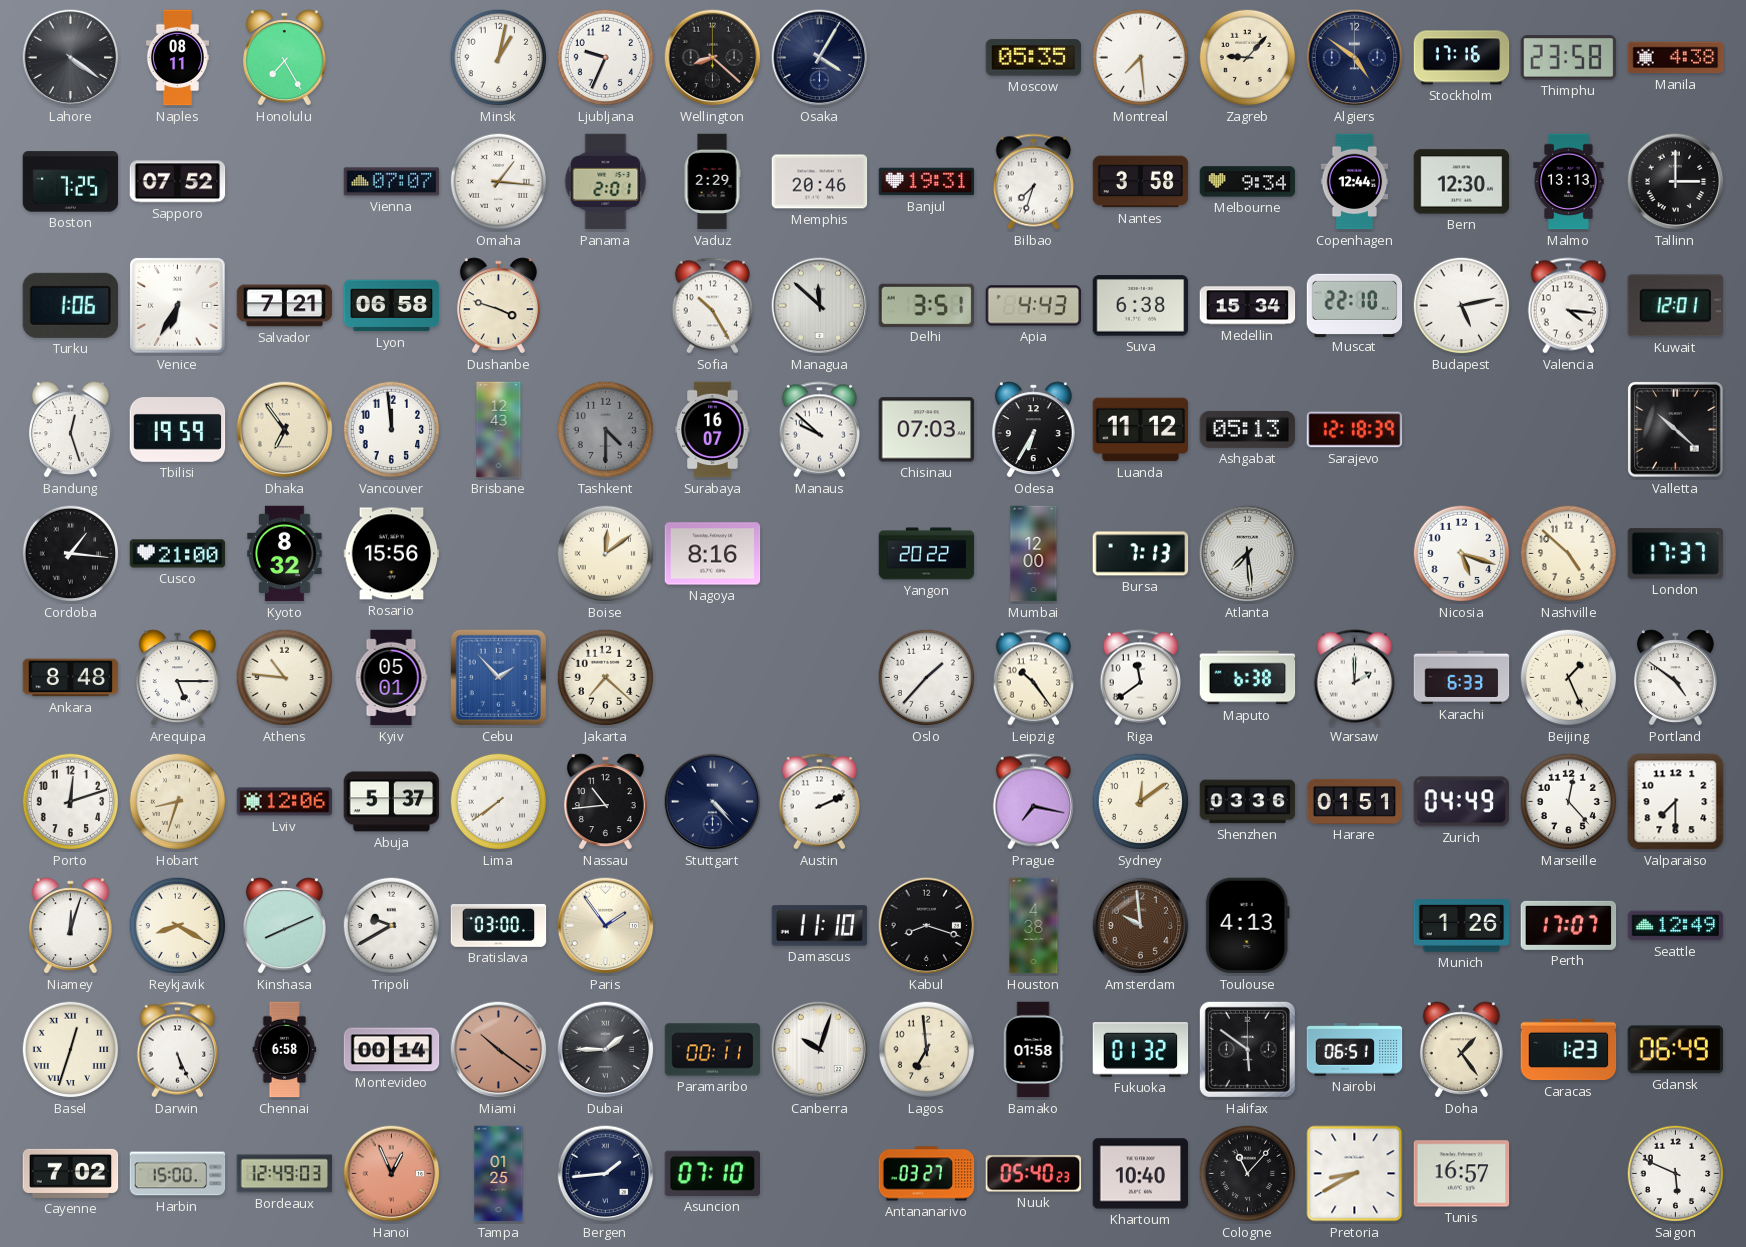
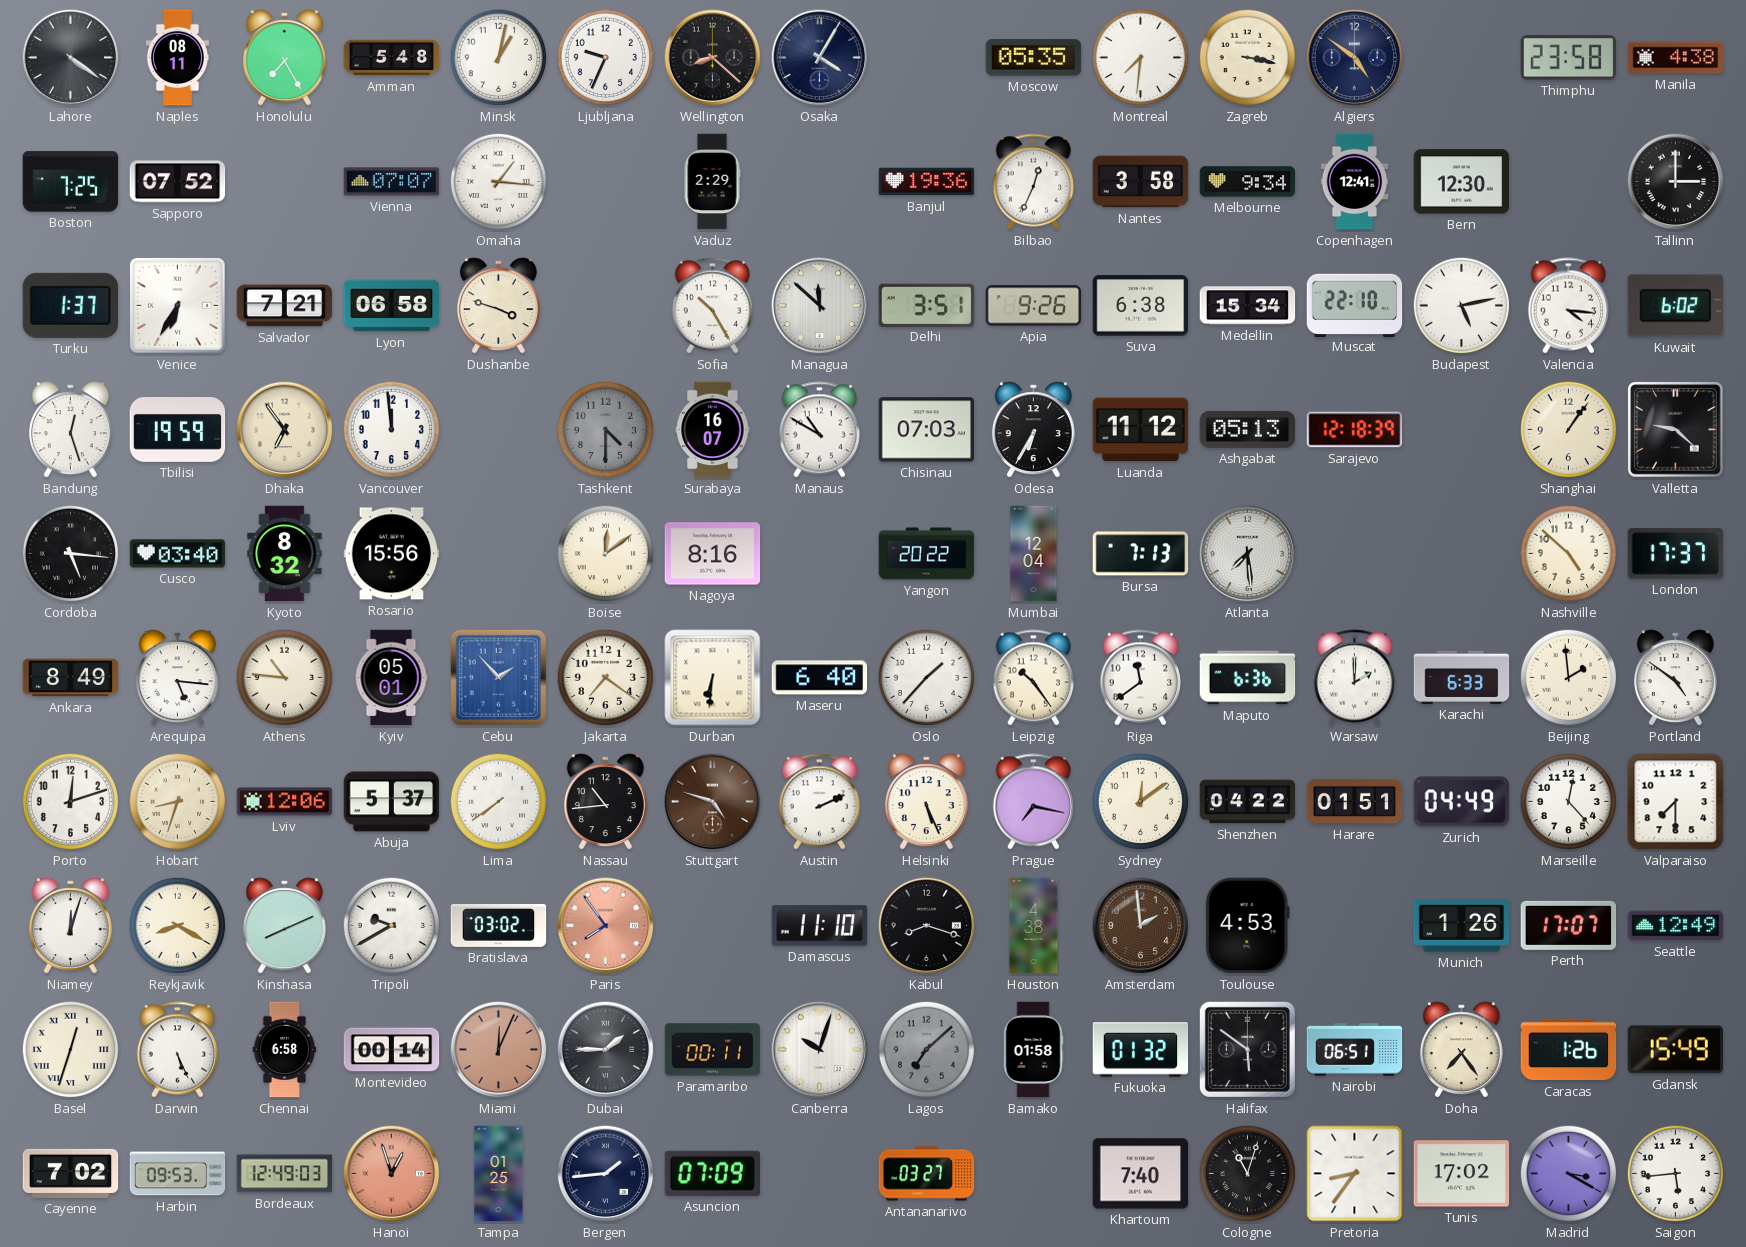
Amman: none -> 5:48 (392, 58)
Montreal: 7:29 -> 7:31 (1141, 58)
Zagreb: 9:07 -> 3:17 (1248, 58)
Stockholm: 17:16 -> none (1462, 58)
Panama: 2:01 -> none (606, 182)
Memphis: 20:46 -> none (820, 182)
Banjul: 19:31 -> 19:36 (927, 182)
Bilbao: 7:33 -> 12:34 (1034, 182)
Copenhagen: 12:44 -> 12:41 (1355, 182)
Malmo: 13:13 -> none (1569, 182)
Turku: 1:06 -> 1:37 (70, 305)
Apia: 4:43 -> 9:26 (1034, 306)
Kuwait: 12:01 -> 6:02 (1675, 306)
Brisbane: 12:43 -> none (499, 430)
Manaus: 9:52 -> 10:50 (820, 430)
Shanghai: none -> 1:06 (1569, 430)
Valletta: 10:22 -> 9:22 (1676, 430)
Cordoba: 1:16 -> 5:16 (71, 554)
Cusco: 21:00 -> 03:40 (178, 554)
Mumbai: 12:00 -> 12:04 (1034, 554)
Nicosia: 5:18 -> none (1462, 554)
Ankara: 8:48 -> 8:49 (71, 678)
Arequipa: 5:15 -> 5:16 (177, 678)
Jakarta: 7:22 -> 7:21 (606, 678)
Durban: none -> 6:31 (713, 678)
Maseru: none -> 6:40 (820, 678)
Maputo: 6:38 -> 6:36 (1248, 678)
Beijing: 1:26 -> 1:59 (1569, 678)
Stuttgart: 4:23 -> 4:48 (713, 802)
Stuttgart dial: navy -> brown (713, 802)
Helsinki: none -> 5:26 (926, 802)
Shenzhen: 03:36 -> 04:22 (1248, 802)
Bratislava: 03:00 -> 03:02 (499, 926)
Paris: 1:54 -> 7:54 (606, 926)
Paris dial: cream -> salmon (606, 926)
Amsterdam: 9:59 -> 1:59 (1141, 926)
Toulouse: 4:13 -> 4:53 (1247, 926)
Miami: 10:21 -> 12:04 (499, 1050)
Lagos: 6:59 -> 7:08 (927, 1050)
Lagos dial: cream -> grey (927, 1050)
Doha: 1:24 -> 7:24 (1461, 1050)
Caracas: 1:23 -> 1:26 (1569, 1050)
Gdansk: 06:49 -> 15:49 (1675, 1050)
Harbin: 15:00 -> 09:53 (178, 1174)
Hanoi: 12:56 -> 12:57 (392, 1174)
Asuncion: 07:10 -> 07:09 (713, 1173)
Nuuk: 05:40 -> none (1034, 1174)
Khartoum: 10:40 -> 7:40 (1141, 1174)
Cologne: 11:07 -> 11:03 (1248, 1174)
Pretoria: 8:40 -> 8:36 (1355, 1174)
Tunis: 16:57 -> 17:02 (1462, 1174)
Madrid: none -> 3:20 (1569, 1174)
Saigon: 5:49 -> 5:44 (1676, 1174)
